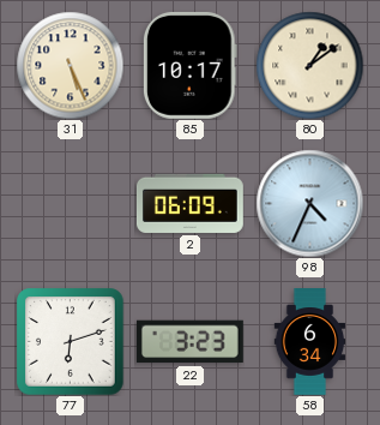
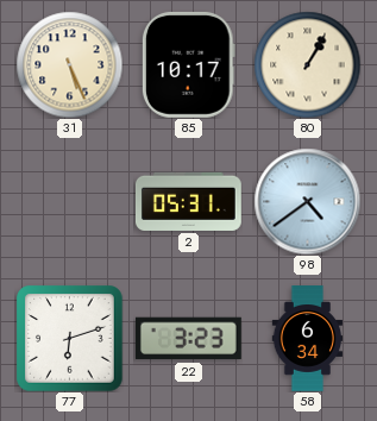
80: 1:09 -> 1:05 (307, 64)
2: 06:09 -> 05:31 (188, 201)
98: 4:34 -> 4:39 (307, 201)
